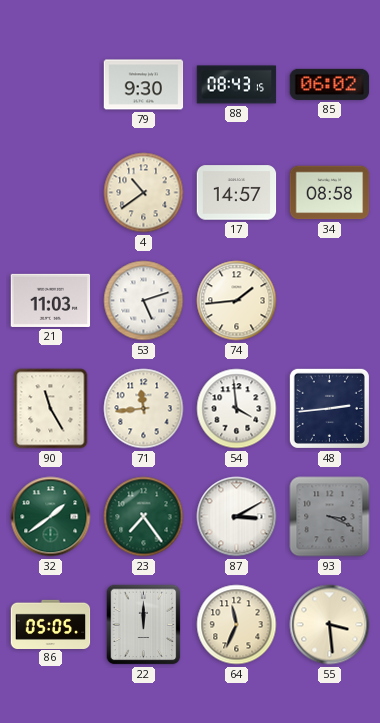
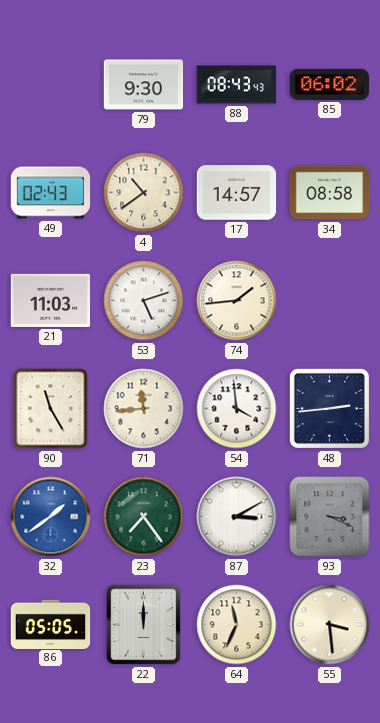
88: 08:43:15 -> 08:43:43 (237, 85)
49: none -> 02:43 (51, 193)
32 dial: green -> blue (51, 517)
